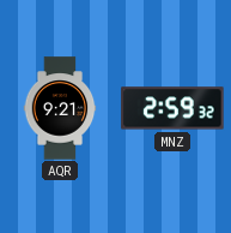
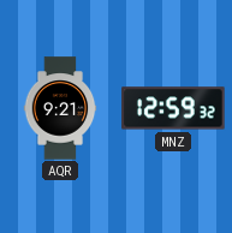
MNZ: 2:59 -> 12:59 (173, 108)
